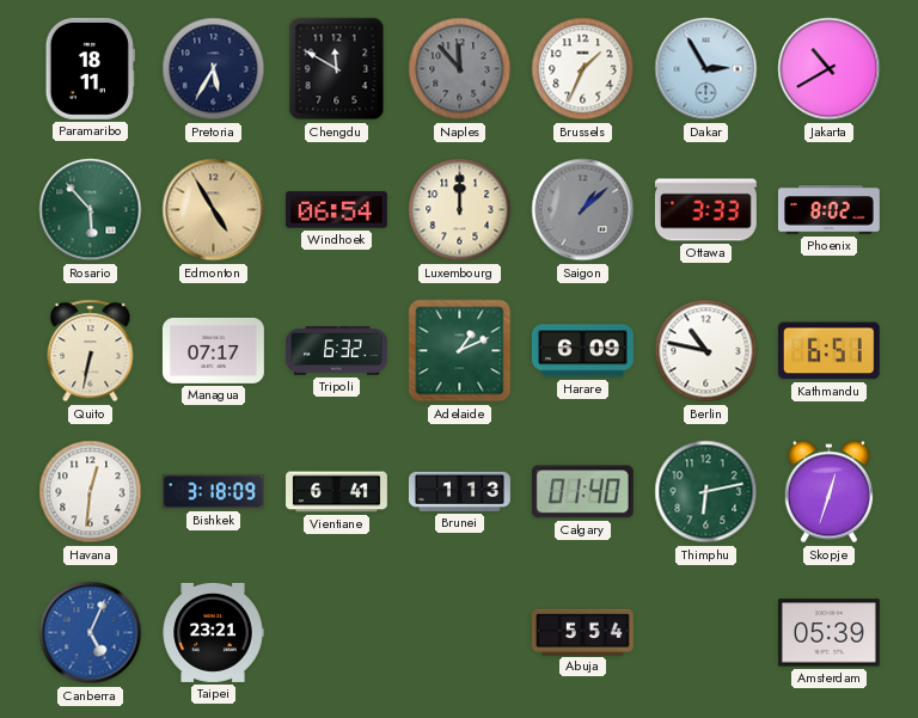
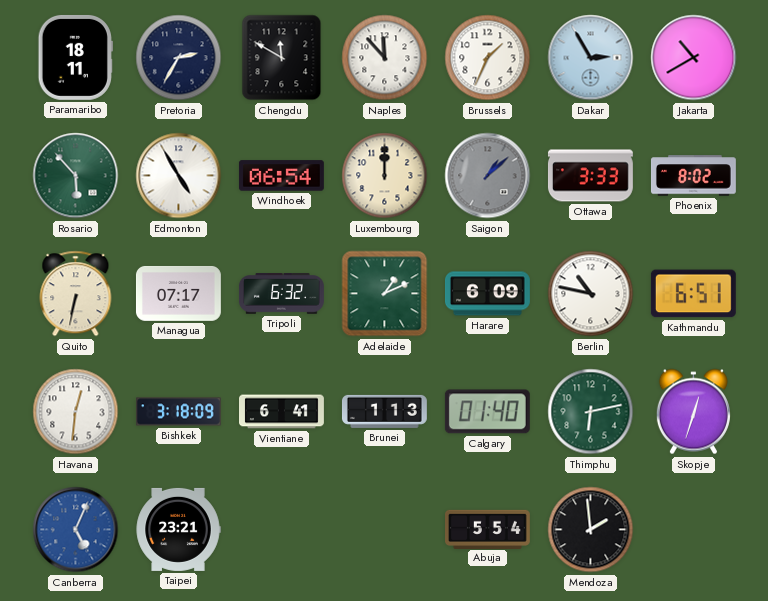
Pretoria: 5:35 -> 2:35 (179, 58)
Naples dial: grey -> white (385, 58)
Edmonton dial: champagne -> white (179, 176)
Mendoza: none -> 1:59 (591, 530)
Amsterdam: 05:39 -> none (828, 633)
